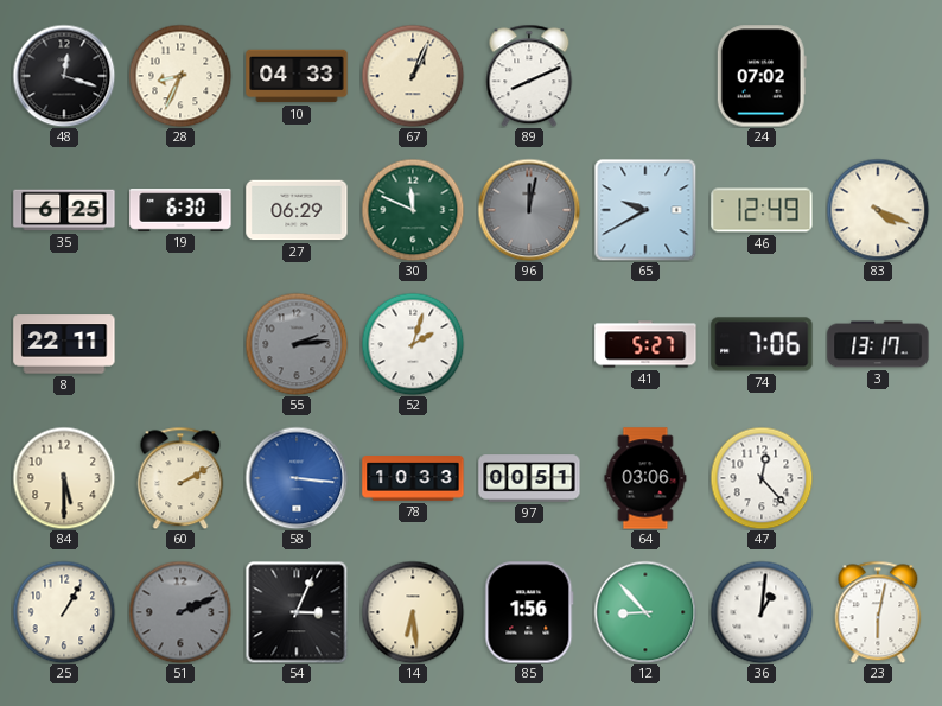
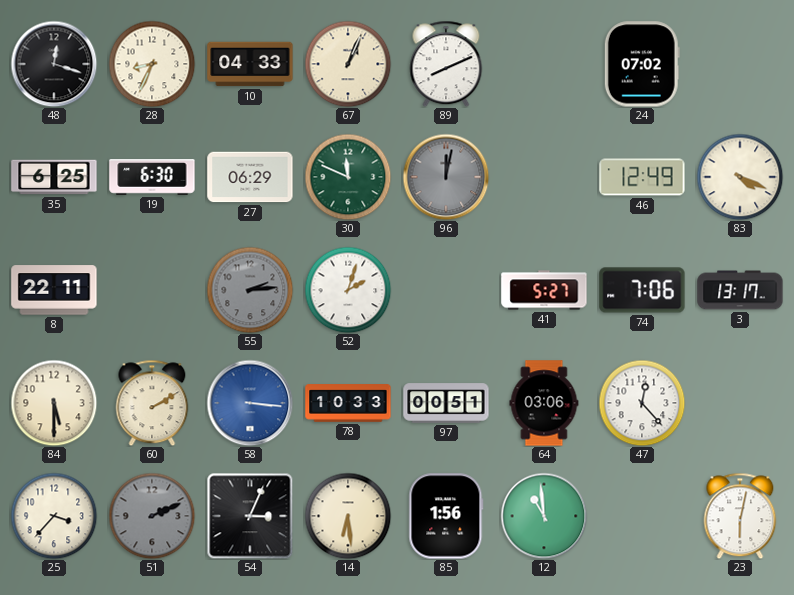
65: 9:40 -> none (645, 210)
25: 1:05 -> 3:37 (54, 516)
12: 8:53 -> 10:59 (544, 516)
36: 1:01 -> none (762, 612)
